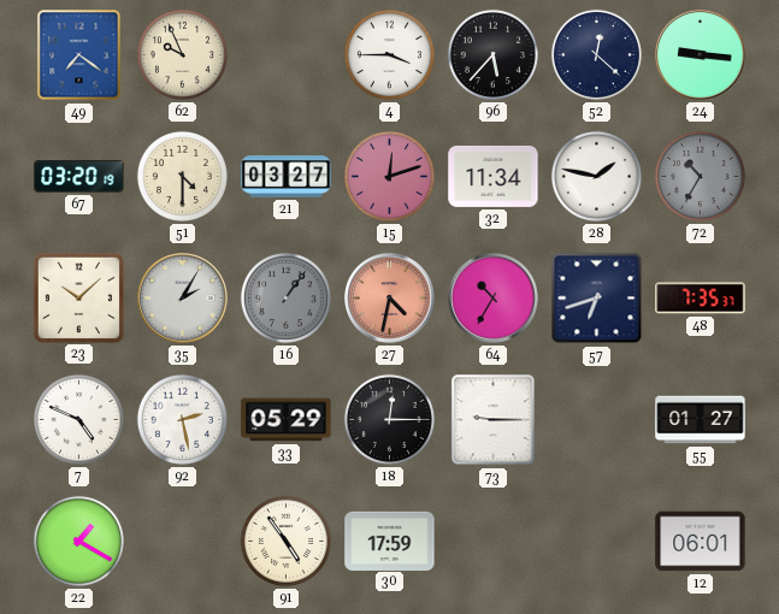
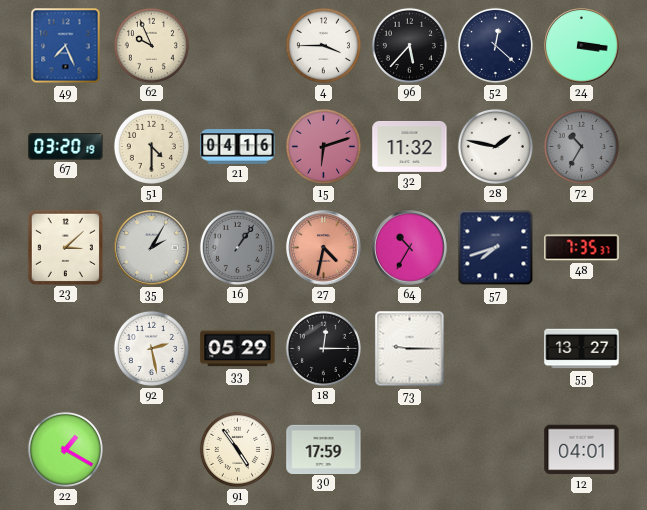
49: 7:21 -> 7:26 (66, 46)
24: 9:16 -> 3:16 (582, 46)
21: 03:27 -> 04:16 (238, 147)
15: 12:12 -> 6:12 (323, 146)
32: 11:34 -> 11:32 (410, 146)
23: 10:08 -> 3:08 (65, 247)
57: 6:42 -> 7:42 (496, 248)
7: 4:49 -> none (78, 419)
55: 01:27 -> 13:27 (582, 349)
12: 06:01 -> 04:01 (582, 450)
